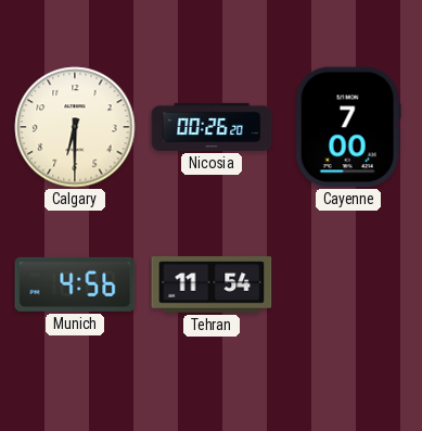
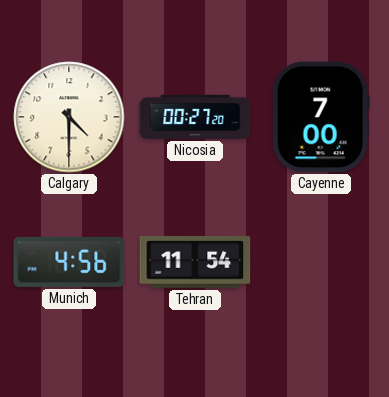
Calgary: 6:30 -> 4:30 (69, 117)
Nicosia: 00:26 -> 00:27 (195, 117)
